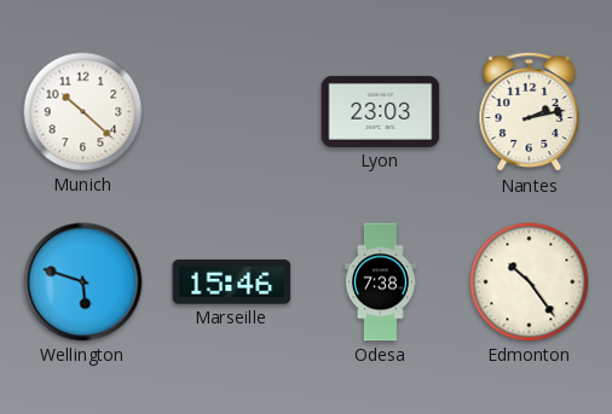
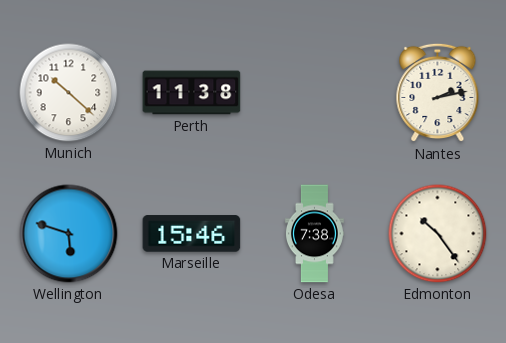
Perth: none -> 11:38 (192, 93)
Lyon: 23:03 -> none (381, 111)
